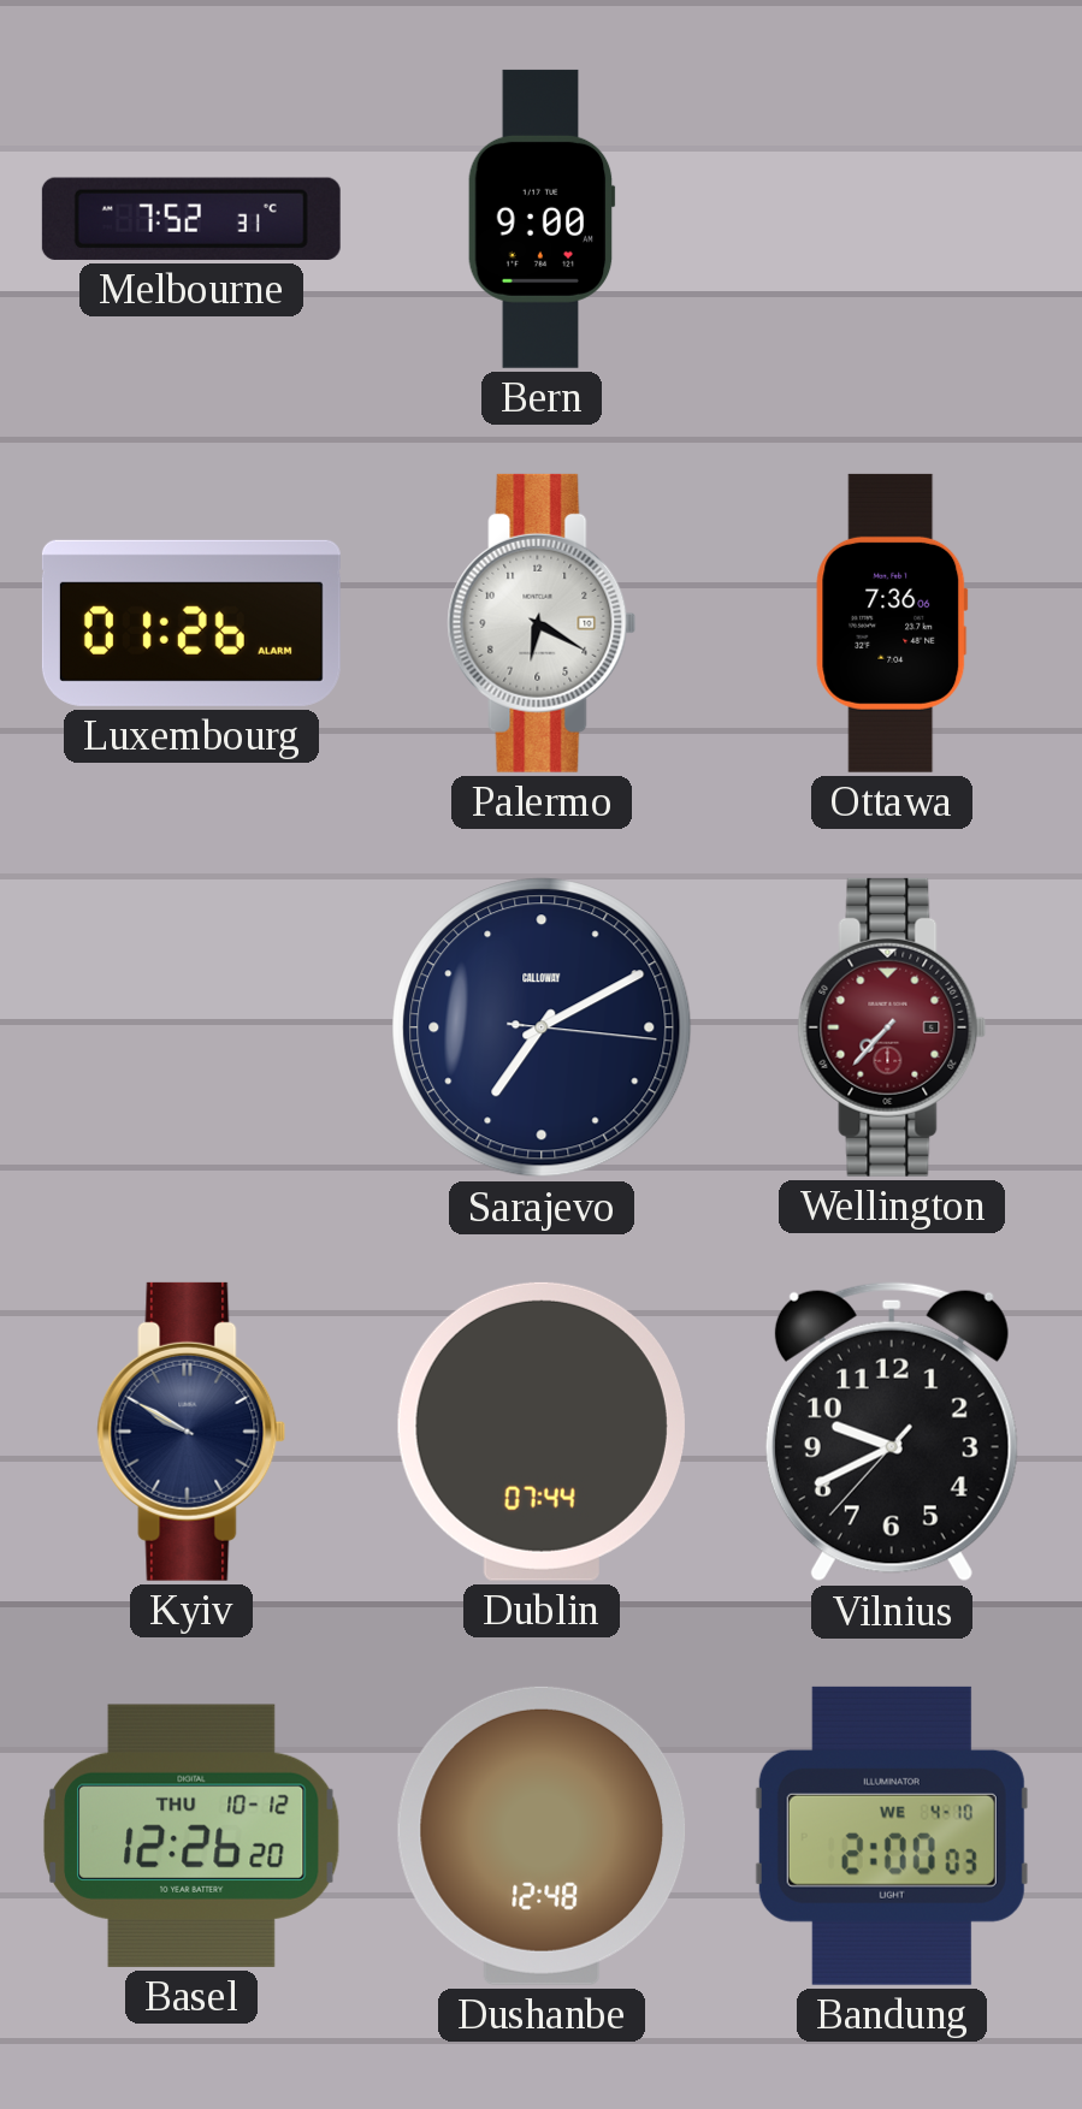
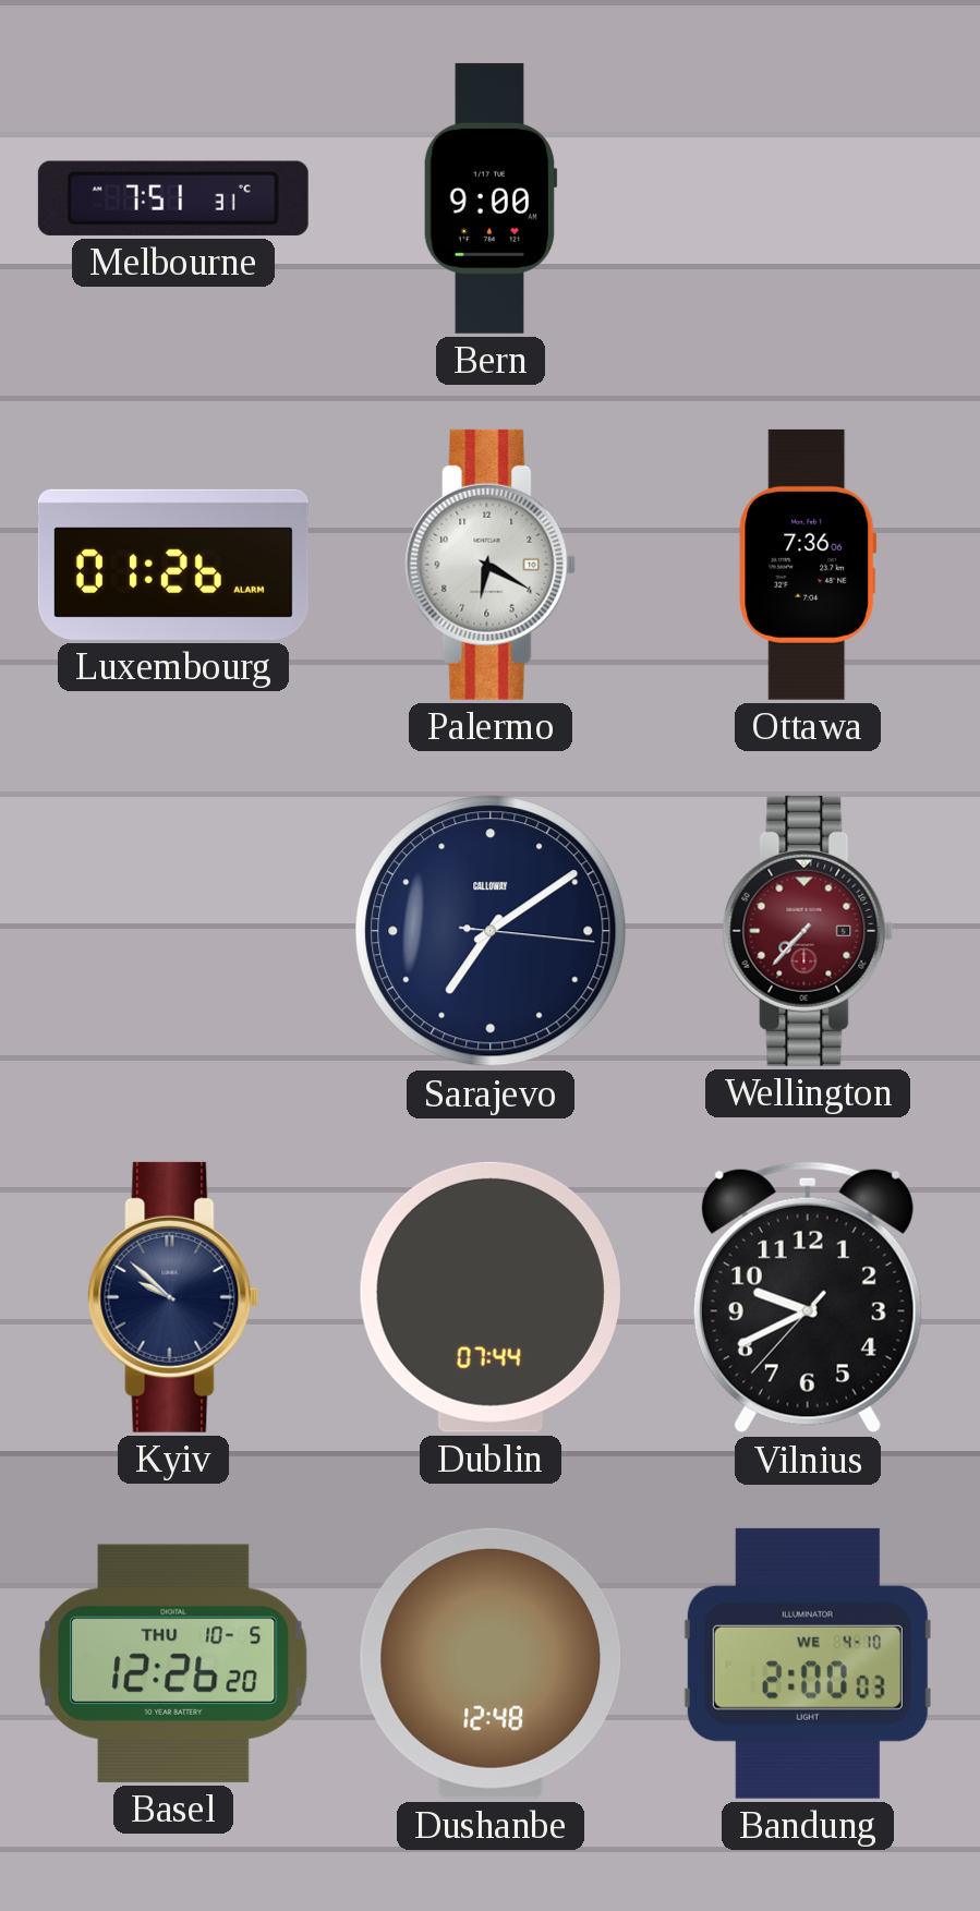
Melbourne: 7:52 -> 7:51 (173, 198)
Sarajevo: 7:10 -> 7:09 (491, 931)
Kyiv: 9:50 -> 9:52 (173, 1297)
Basel date: THU 10-12 -> THU 10-5 (173, 1664)
